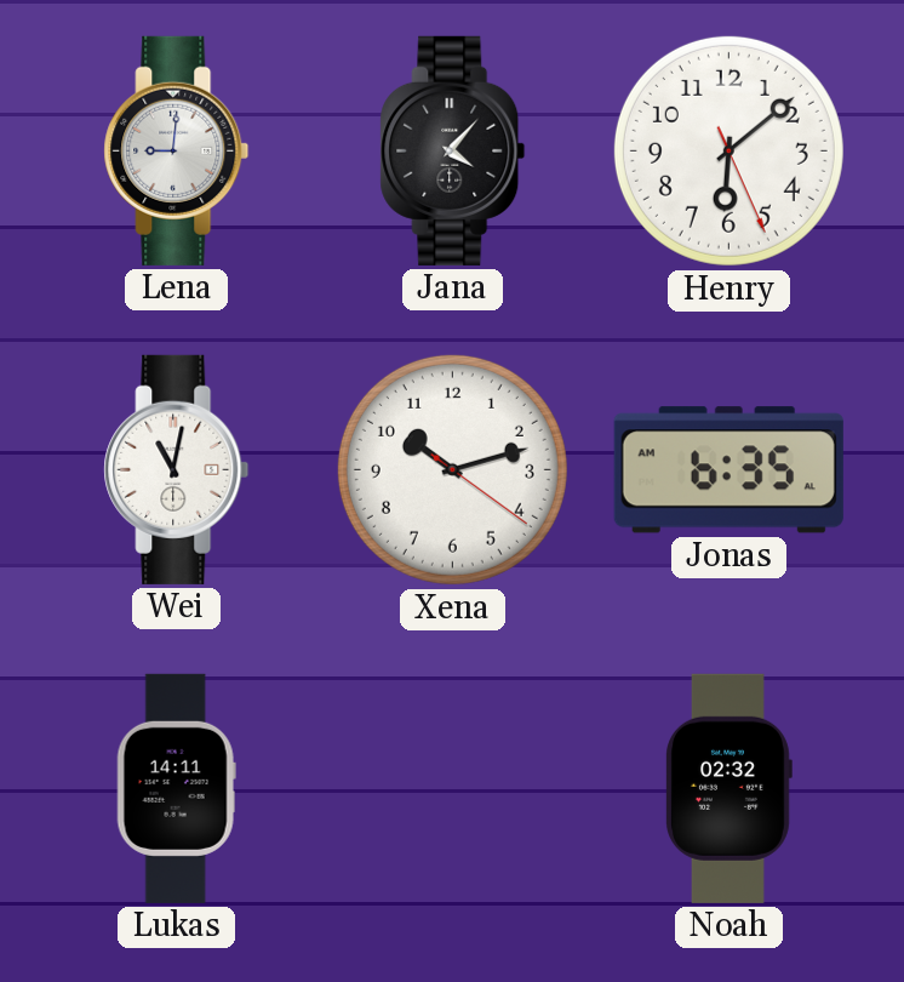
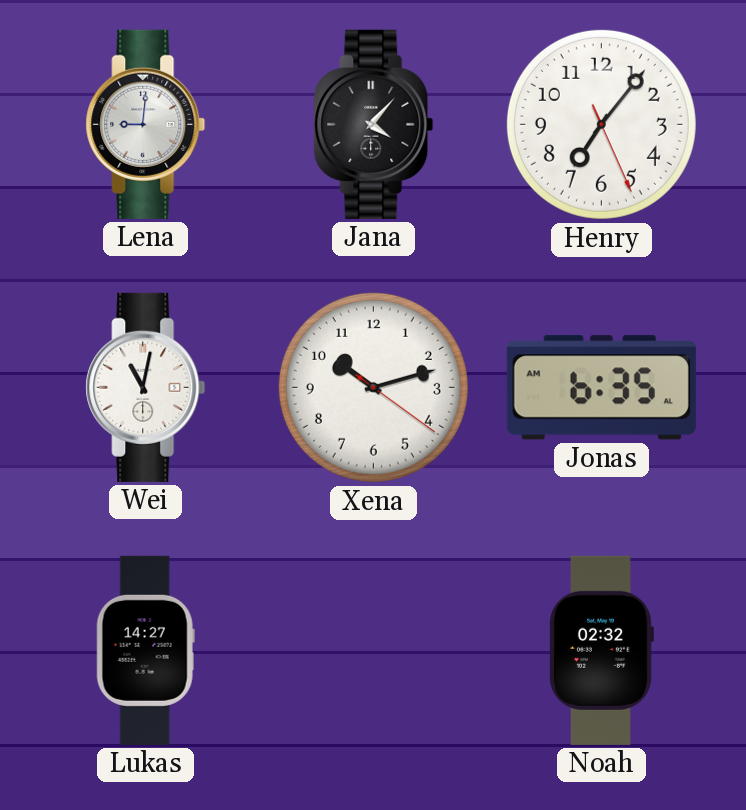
Henry: 6:08 -> 7:06 (601, 124)
Lukas: 14:11 -> 14:27 (145, 650)
